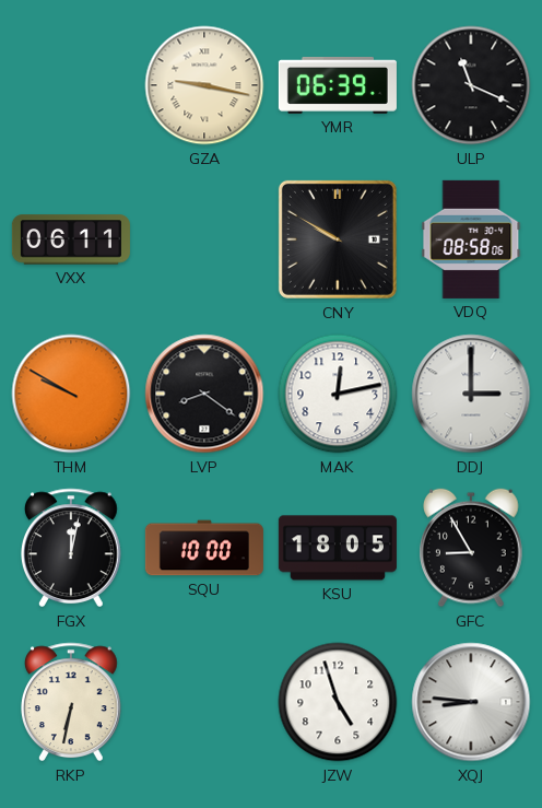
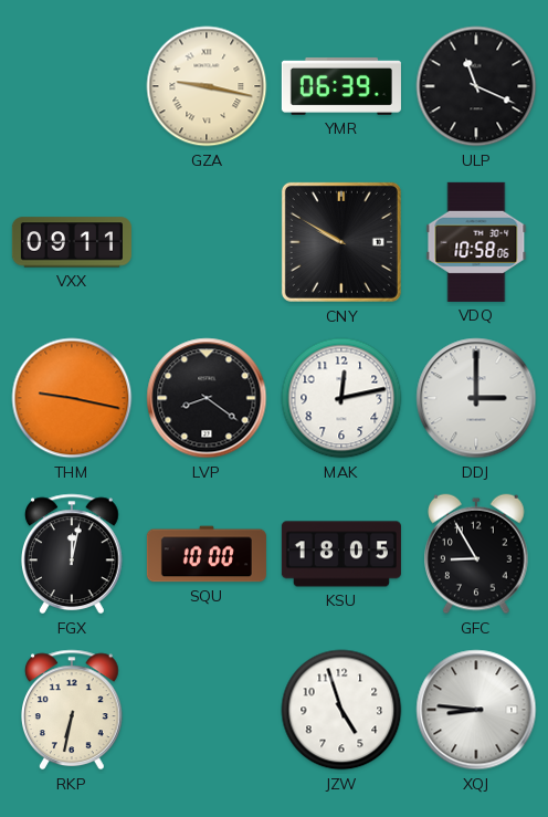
VXX: 06:11 -> 09:11 (72, 242)
VDQ: 08:58 -> 10:58 (476, 242)
THM: 9:50 -> 9:17 (72, 398)
